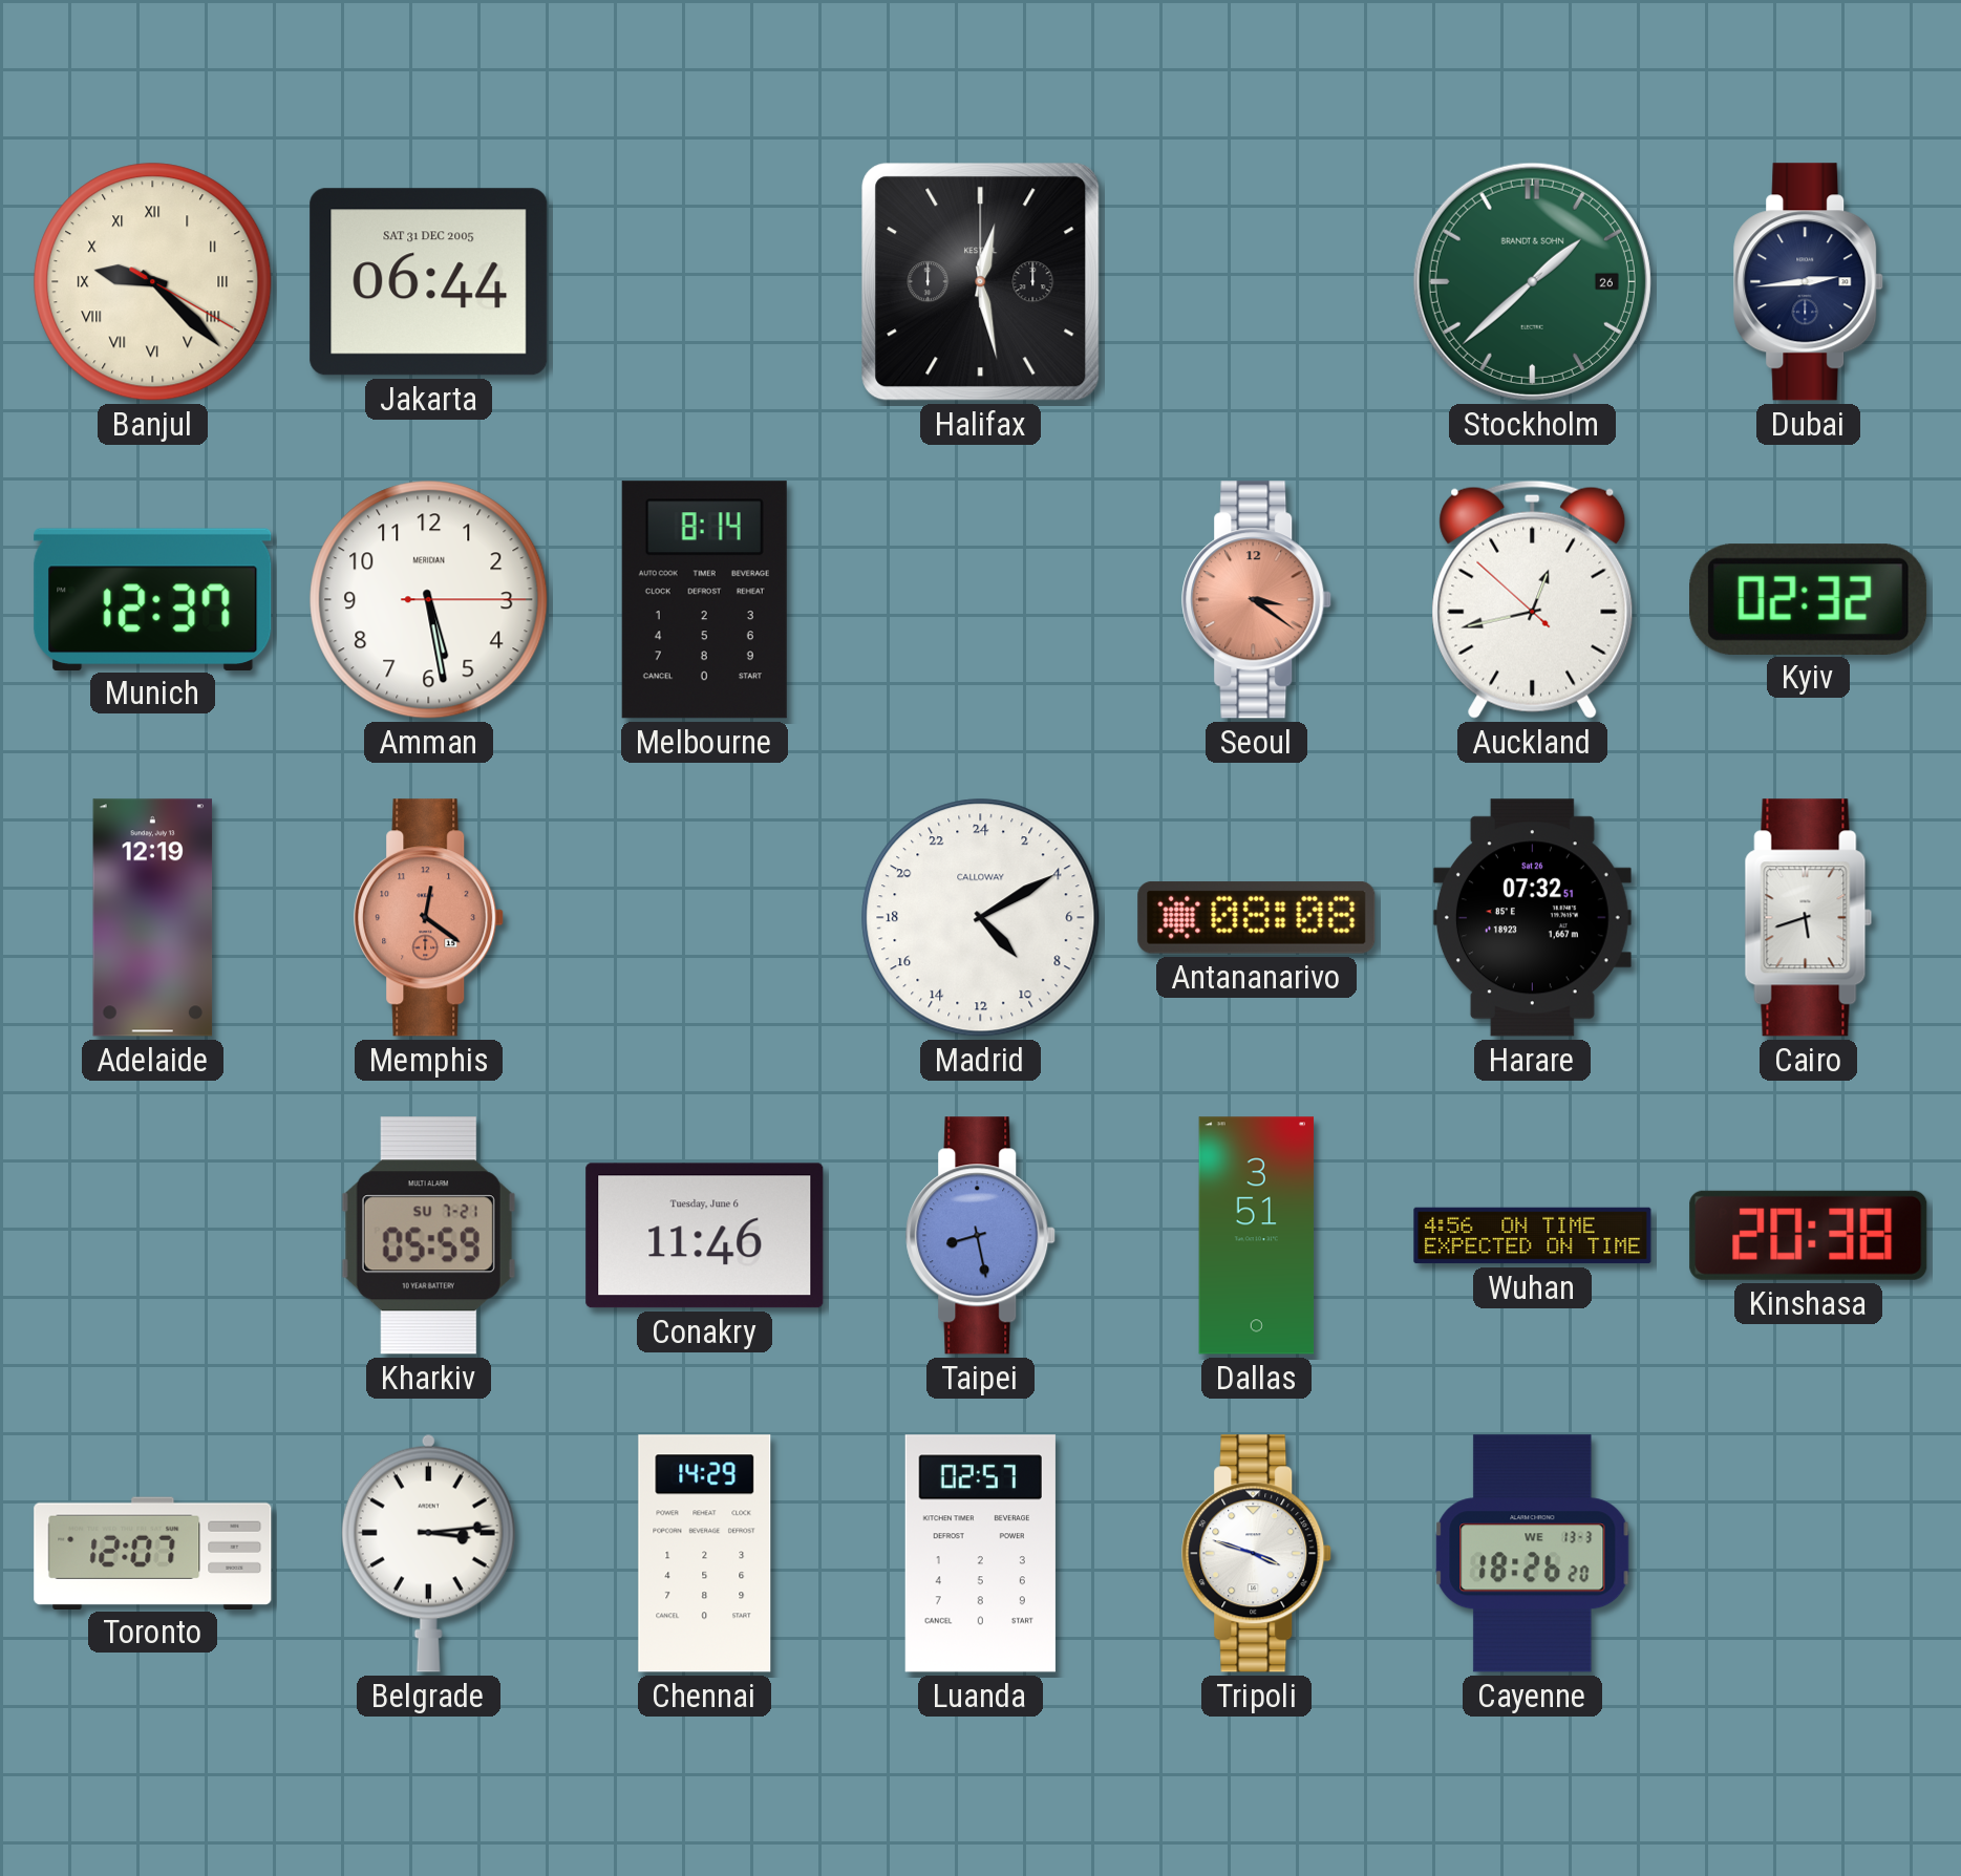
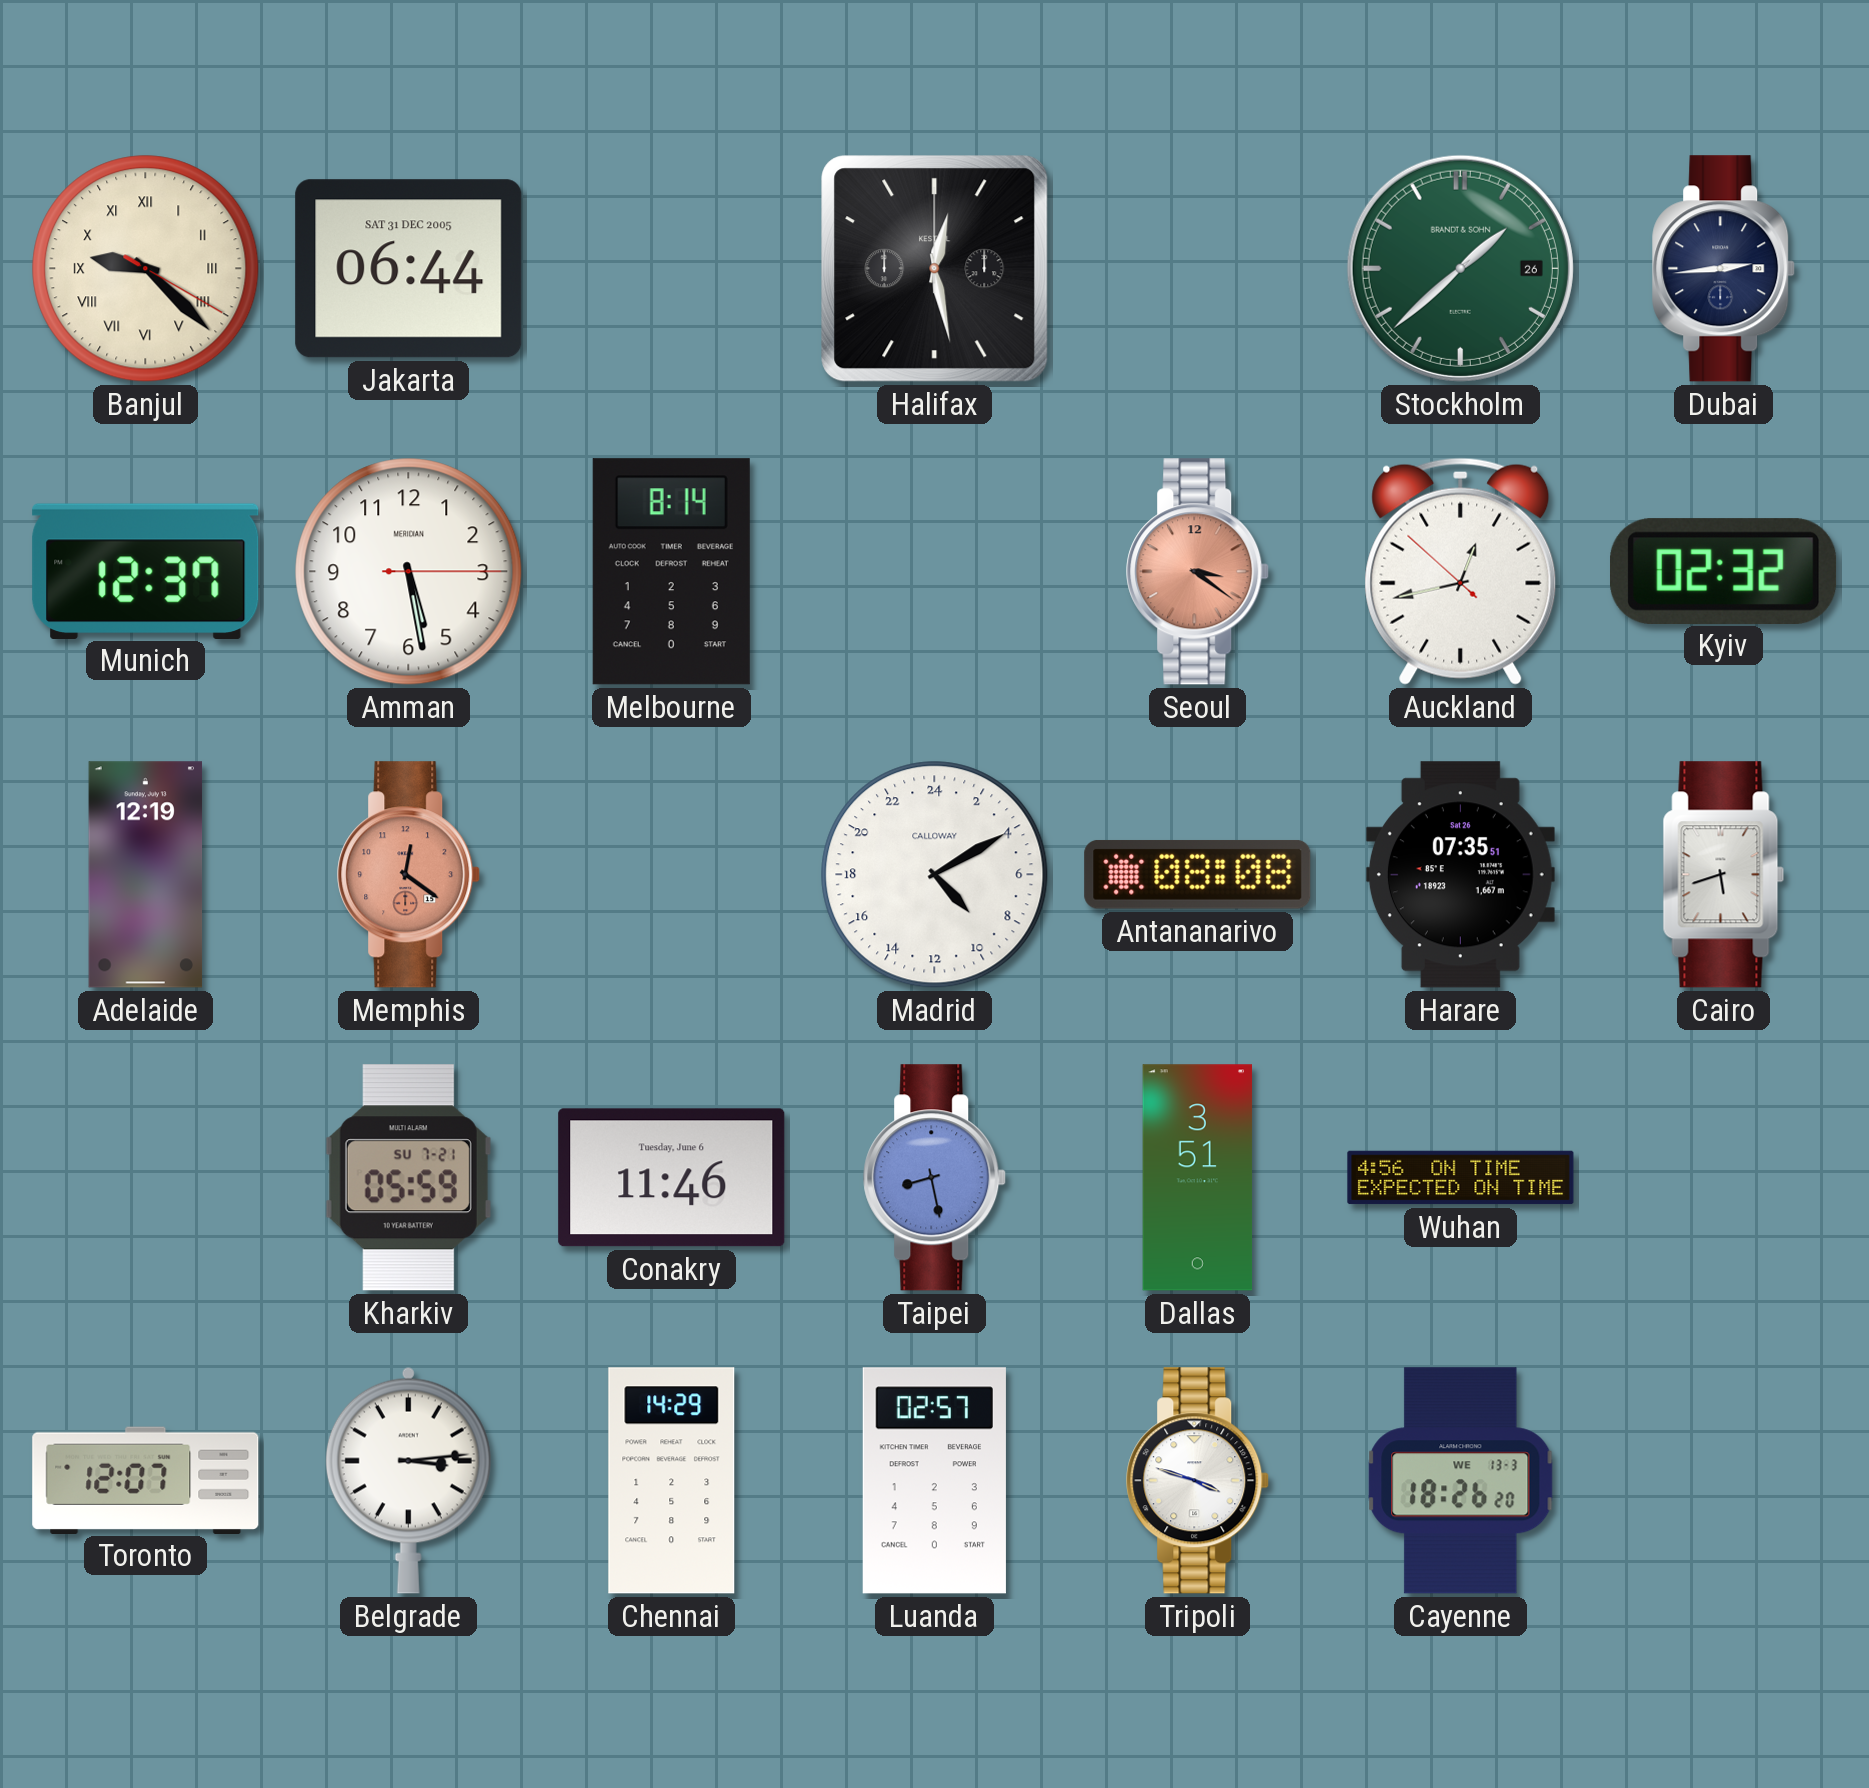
Harare: 07:32 -> 07:35 (1460, 875)
Kinshasa: 20:38 -> none (1809, 1235)
